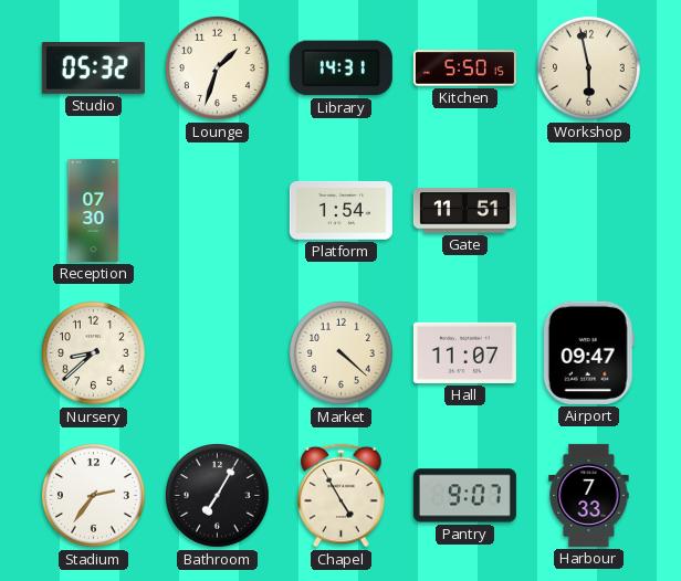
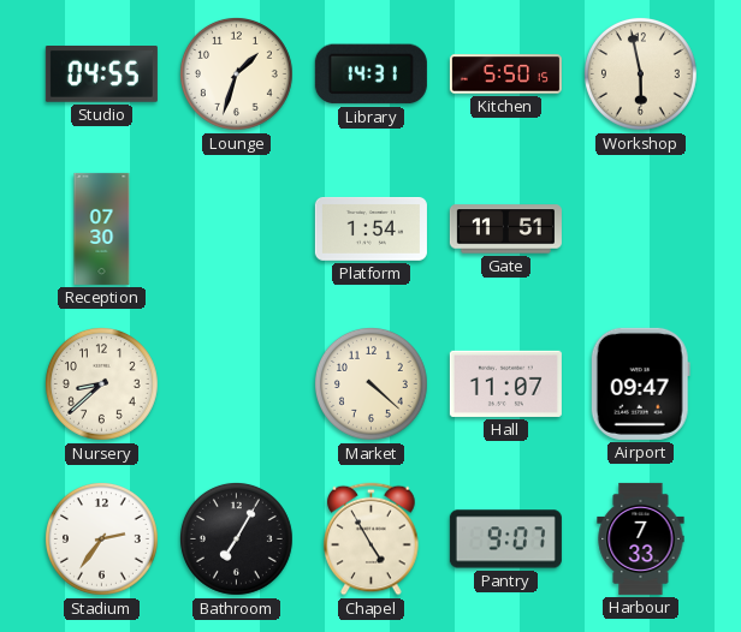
Studio: 05:32 -> 04:55 (101, 74)
